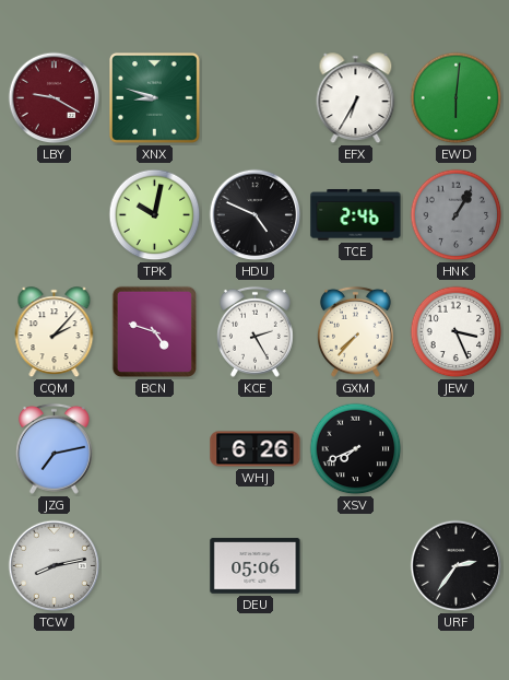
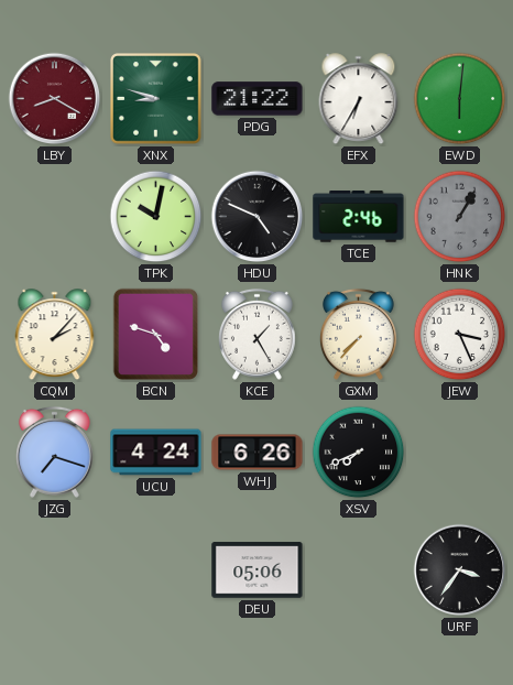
LBY: 9:20 -> 8:20 (55, 99)
PDG: none -> 21:22 (258, 99)
KCE: 2:25 -> 1:25 (256, 334)
JZG: 7:13 -> 7:18 (54, 452)
UCU: none -> 4:24 (156, 453)
TCW: 8:13 -> none (55, 566)
URF: 2:36 -> 3:36 (460, 570)
